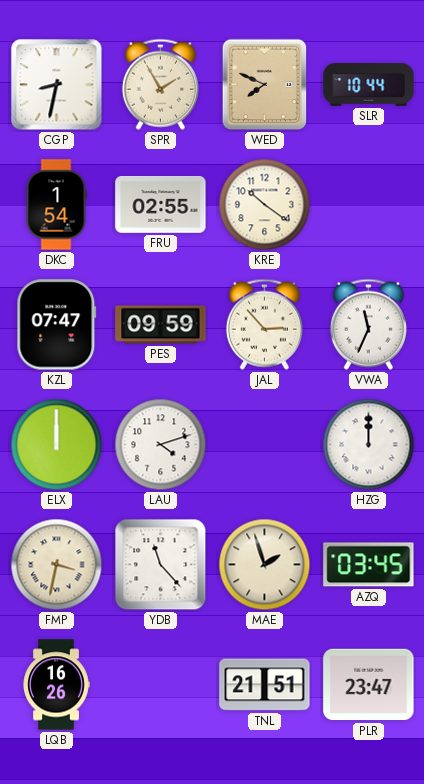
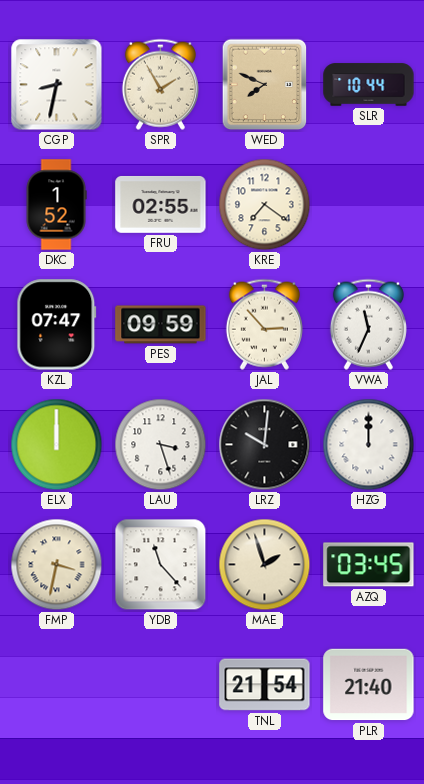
DKC: 1:54 -> 1:52 (56, 205)
KRE: 10:21 -> 7:21 (265, 205)
LAU: 4:12 -> 3:27 (161, 445)
LRZ: none -> 10:01 (265, 445)
LQB: 16:26 -> none (56, 685)
TNL: 21:51 -> 21:54 (265, 685)
PLR: 23:47 -> 21:40 (369, 685)
